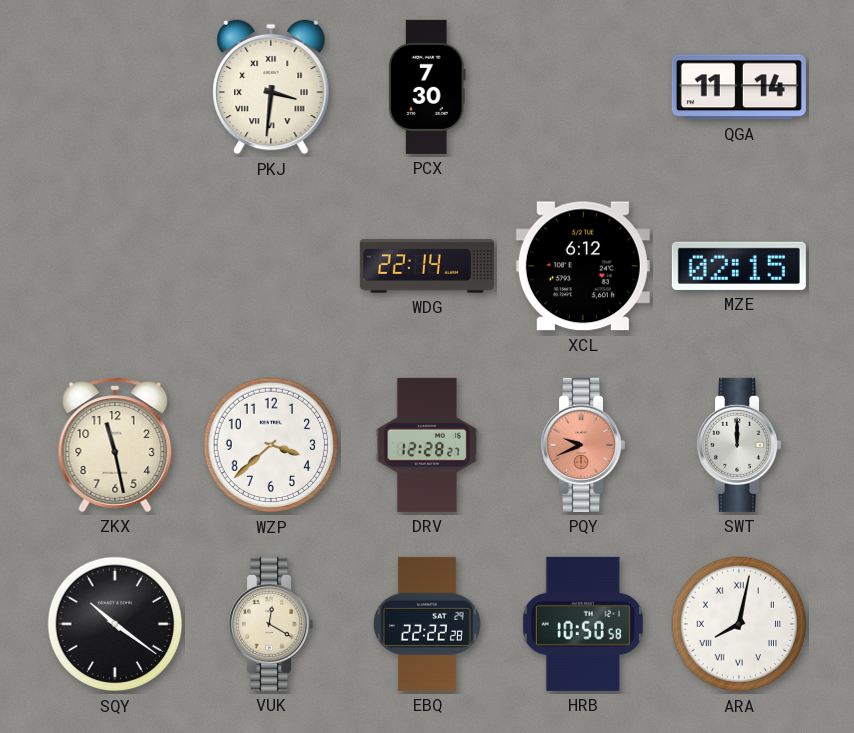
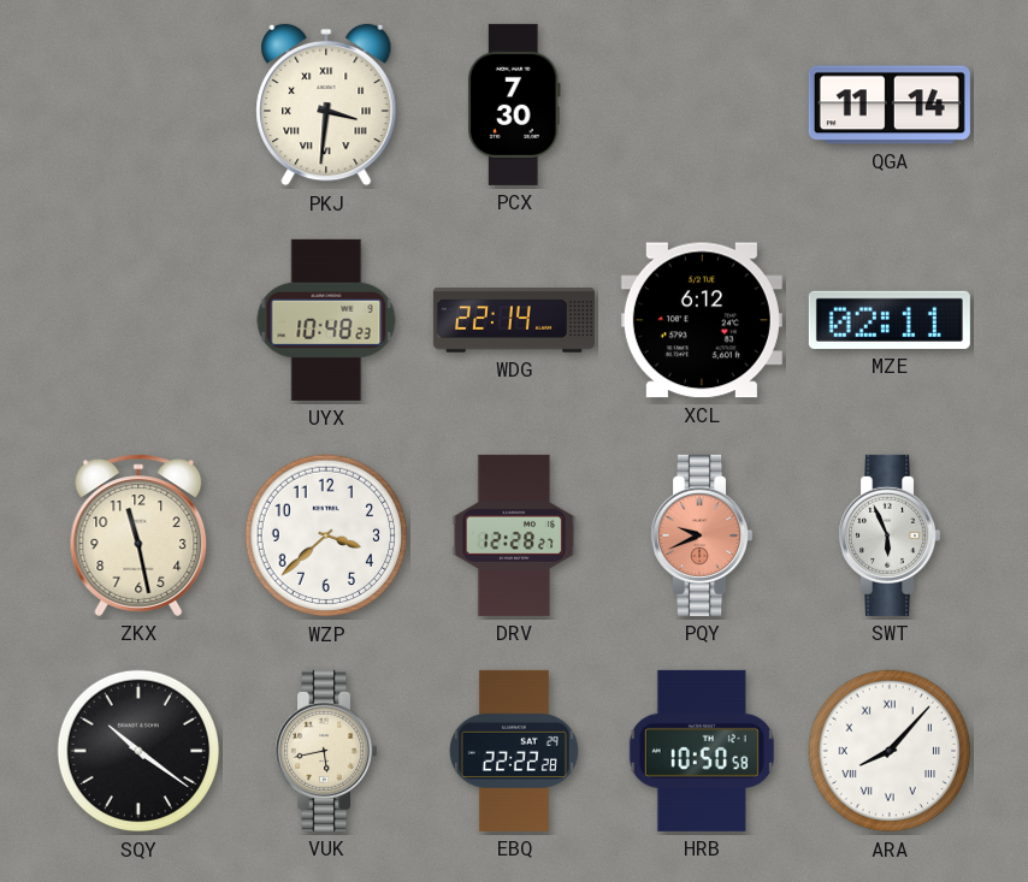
UYX: none -> 10:48 (326, 320)
MZE: 02:15 -> 02:11 (890, 320)
SWT: 12:00 -> 5:56 (890, 535)
VUK: 12:20 -> 5:43 (326, 751)
ARA: 8:02 -> 8:07 (890, 751)
